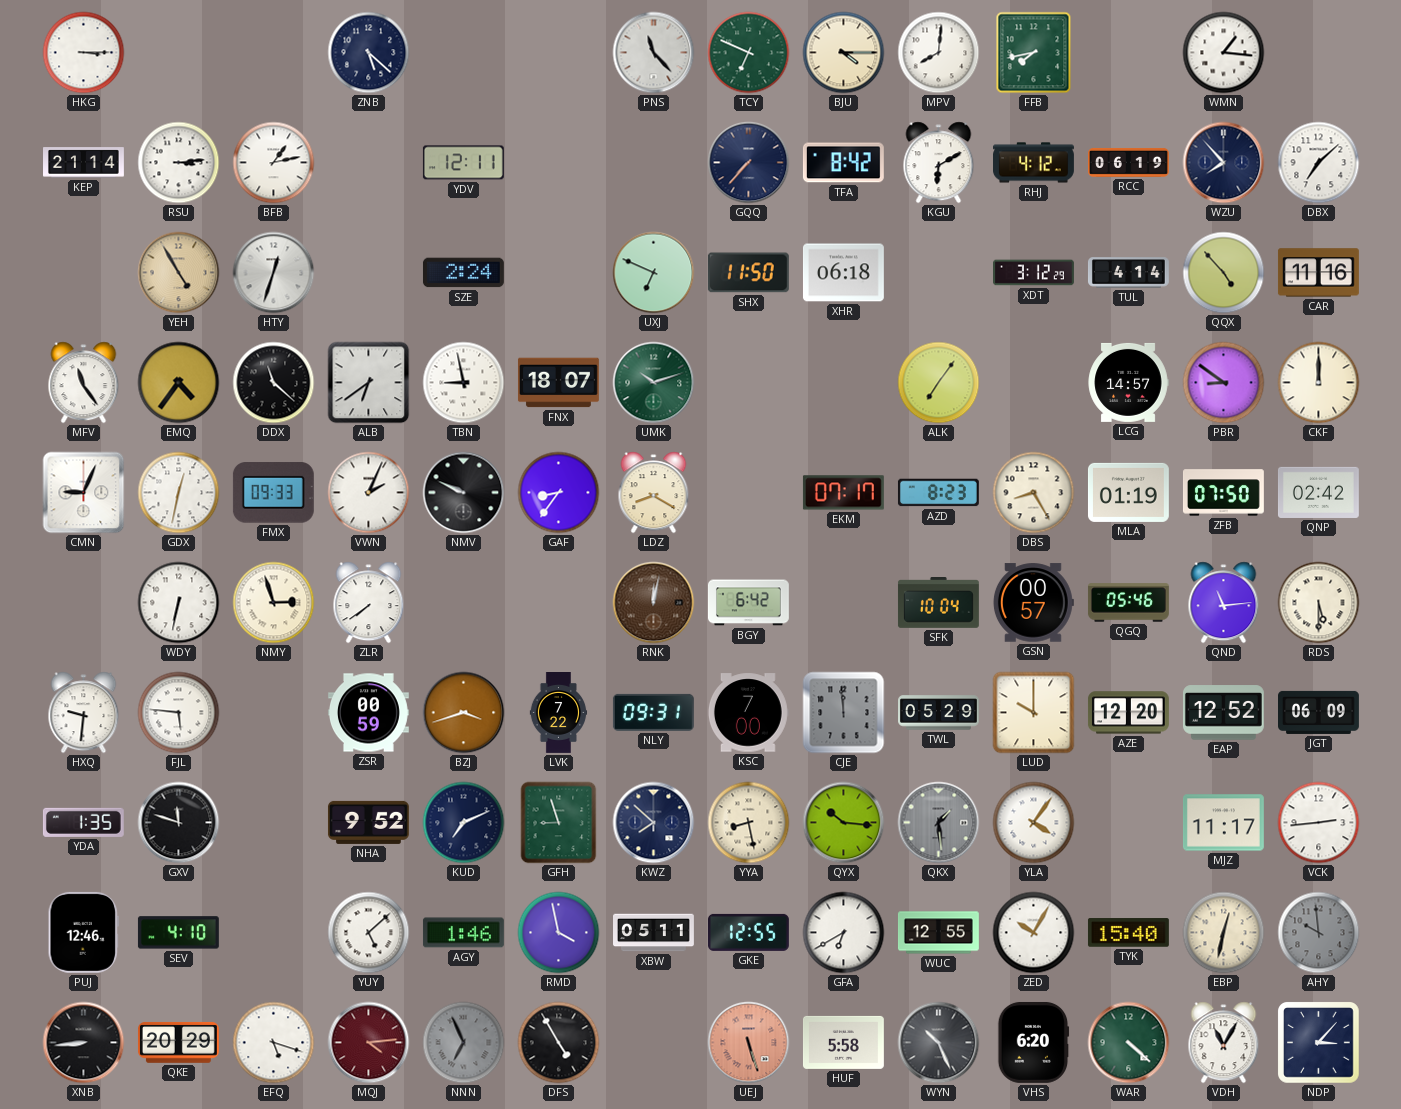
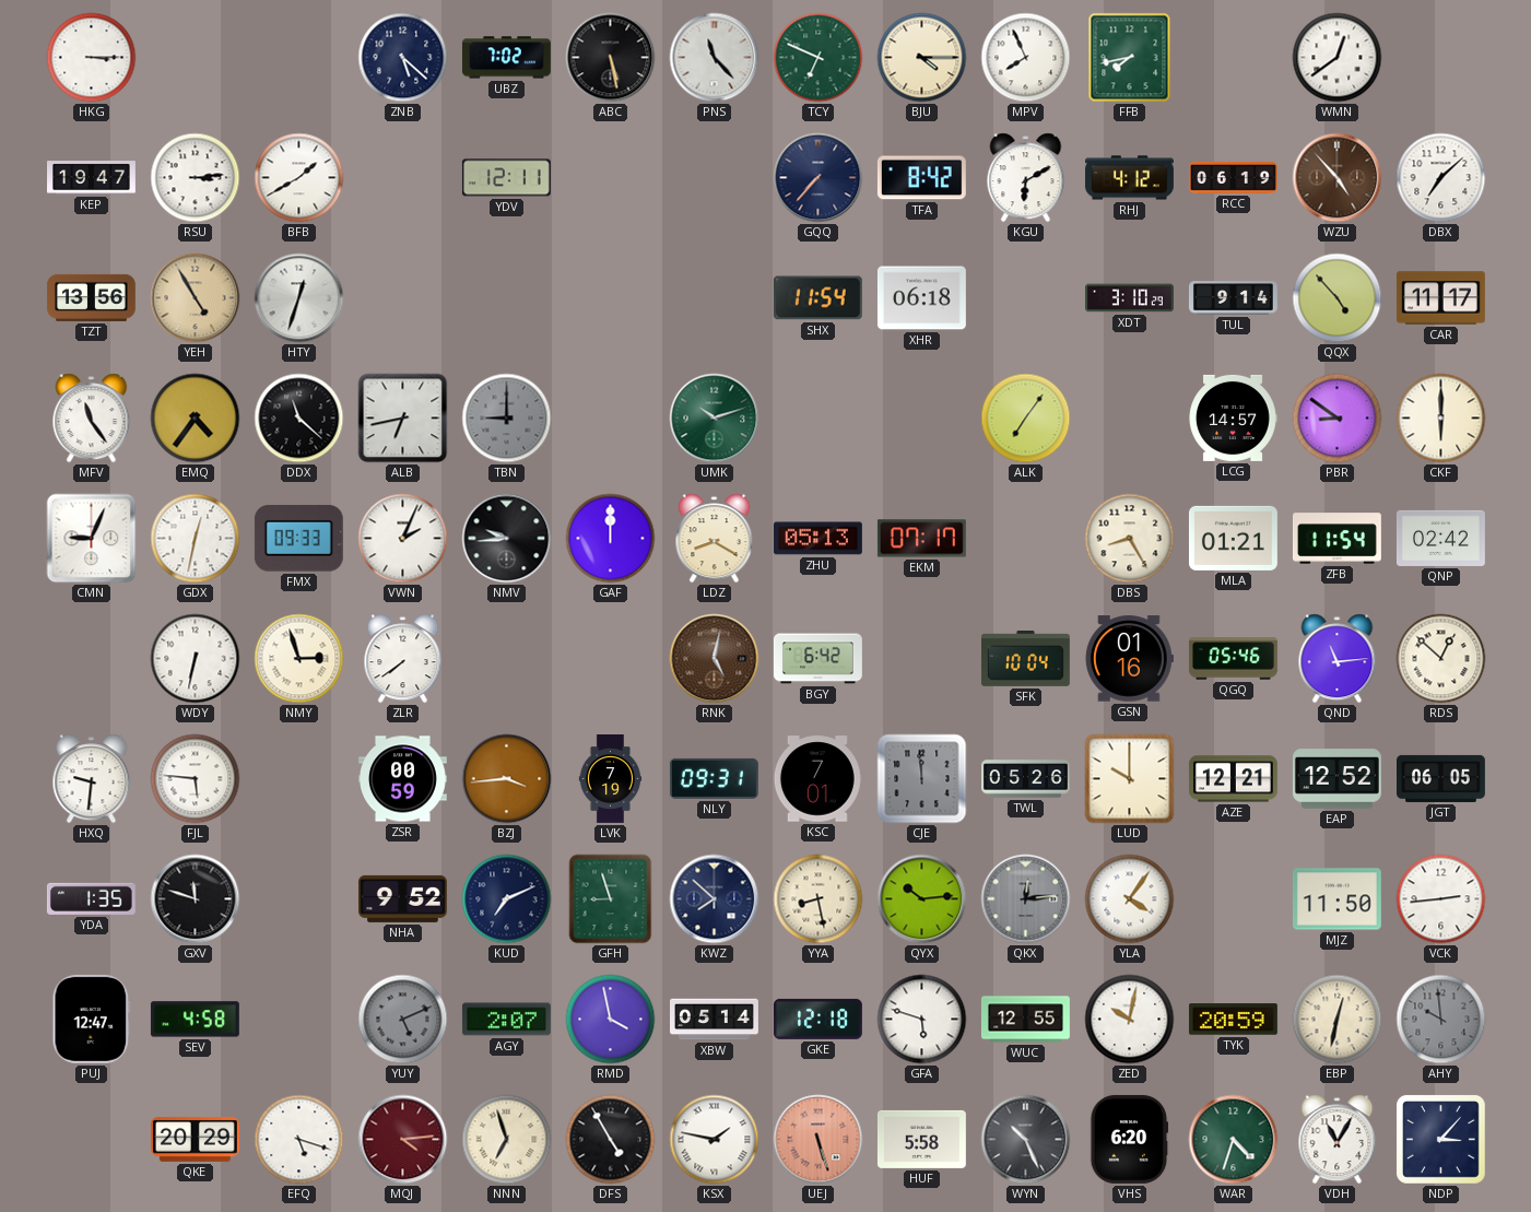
UBZ: none -> 7:02 (506, 58)
ABC: none -> 5:28 (611, 58)
MPV: 8:01 -> 7:56 (1026, 58)
WMN: 1:16 -> 12:39 (1338, 58)
KEP: 21:14 -> 19:47 (92, 178)
BFB: 1:13 -> 1:40 (299, 178)
WZU: 7:53 -> 4:53 (1338, 178)
WZU dial: navy -> brown (1338, 178)
TZT: none -> 13:56 (91, 297)
SZE: 2:24 -> none (463, 273)
UXJ: 6:49 -> none (654, 273)
SHX: 11:50 -> 11:54 (817, 298)
XDT: 3:12 -> 3:10 (1130, 298)
TUL: 4:14 -> 9:14 (1233, 298)
CAR: 11:16 -> 11:17 (1440, 298)
ALB: 6:39 -> 6:43 (403, 419)
TBN: 8:58 -> 9:00 (507, 419)
TBN dial: white -> grey (507, 419)
FNX: 18:07 -> none (558, 383)
CKF: 12:00 -> 6:00 (1441, 419)
NMV: 9:49 -> 9:44 (507, 539)
GAF: 8:36 -> 12:00 (611, 539)
ZHU: none -> 05:13 (817, 539)
AZD: 8:23 -> none (938, 493)
MLA: 01:19 -> 01:21 (1233, 538)
ZFB: 07:50 -> 11:54 (1336, 539)
RNK: 12:02 -> 5:02 (715, 659)
GSN: 00:57 -> 01:16 (1129, 659)
RDS: 5:30 -> 12:52 (1441, 659)
BZJ: 3:42 -> 3:44 (507, 779)
LVK: 7:22 -> 7:19 (611, 779)
KSC: 7:00 -> 7:01 (817, 779)
TWL: 05:29 -> 05:26 (1026, 779)
AZE: 12:20 -> 12:21 (1233, 779)
JGT: 06:09 -> 06:05 (1441, 778)
QYX: 10:16 -> 10:14 (922, 899)
QKX: 1:29 -> 12:14 (1026, 899)
MJZ: 11:17 -> 11:50 (1336, 899)
PUJ: 12:46 -> 12:47 (91, 1019)
SEV: 4:10 -> 4:58 (195, 1020)
YUY: 5:08 -> 5:11 (403, 1020)
YUY dial: white -> grey (403, 1020)
AGY: 1:46 -> 2:07 (506, 1020)
XBW: 05:11 -> 05:14 (715, 1020)
GKE: 12:55 -> 12:18 (817, 1019)
GFA: 6:40 -> 5:48 (922, 1020)
ZED: 10:05 -> 10:02 (1130, 1020)
TYK: 15:40 -> 20:59 (1233, 1020)
XNB: 8:44 -> none (84, 1043)
NNN: 6:56 -> 6:57 (507, 1140)
NNN dial: grey -> cream (507, 1140)
KSX: none -> 1:47 (715, 1140)
WAR: 4:22 -> 4:33 (1234, 1140)
